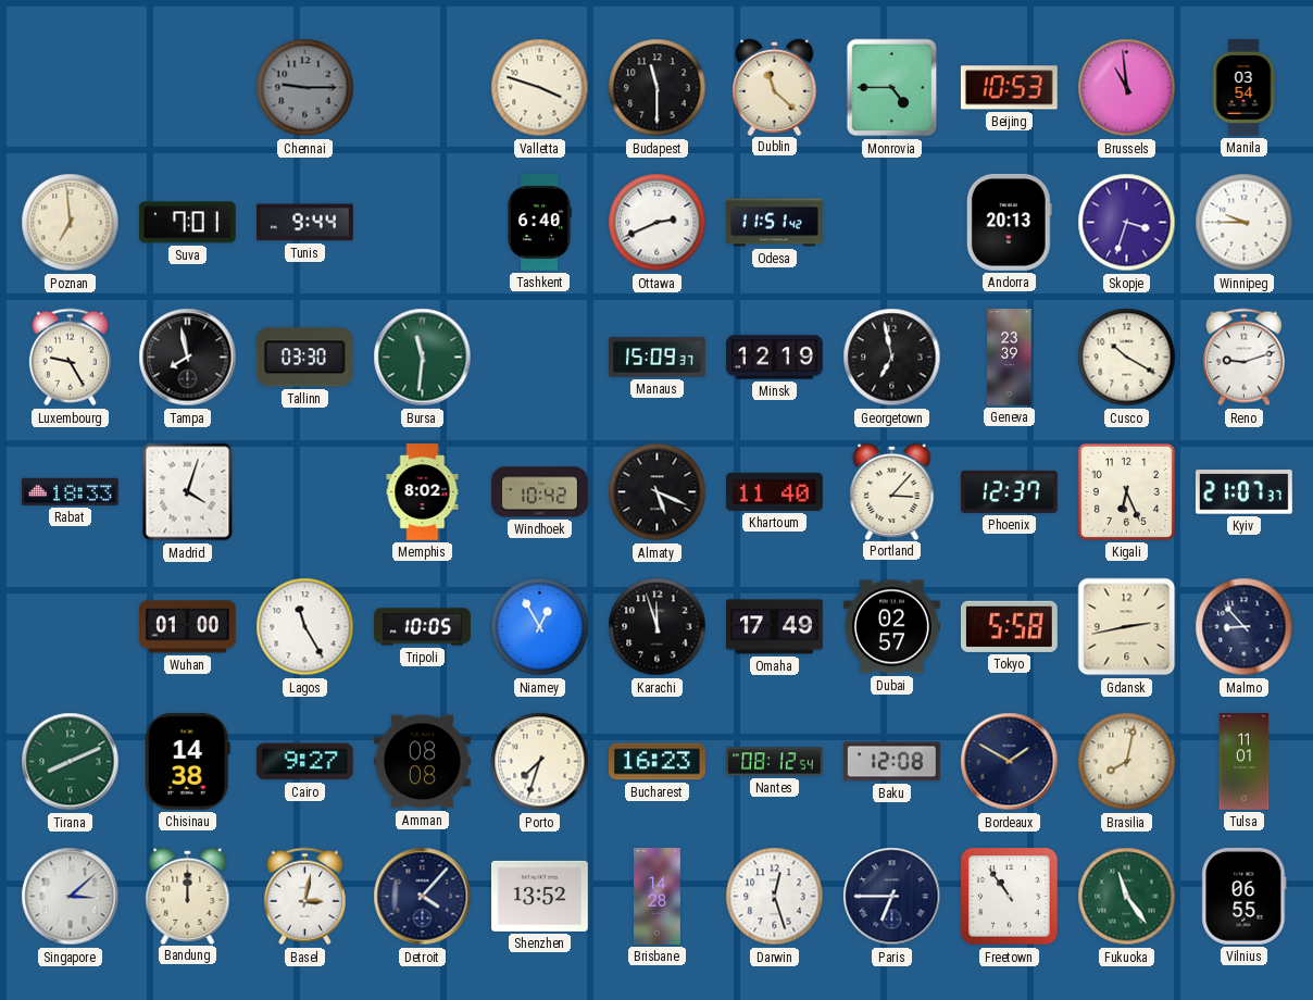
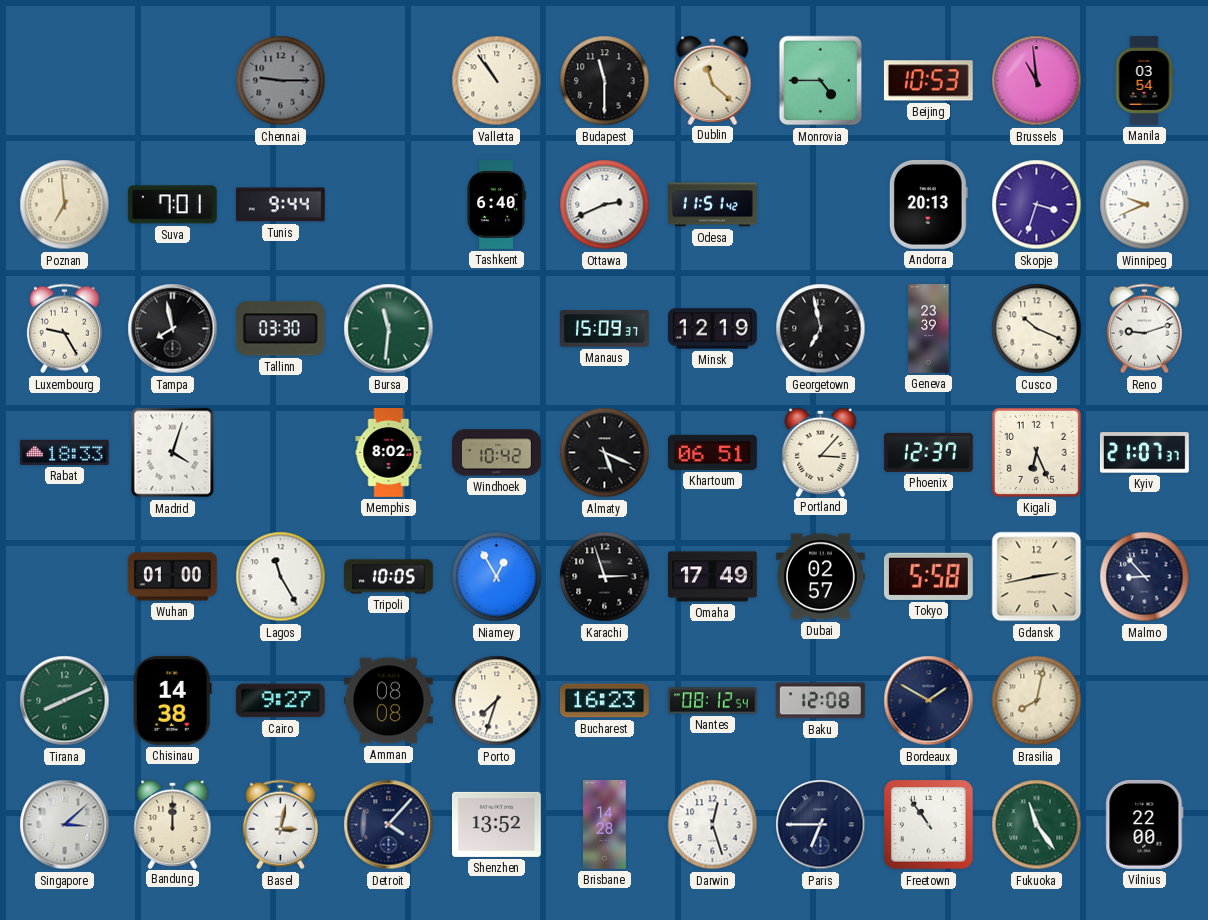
Valletta: 3:48 -> 10:54 (497, 81)
Winnipeg: 9:45 -> 9:41 (1145, 205)
Cusco: 10:20 -> 10:19 (1037, 329)
Khartoum: 11:40 -> 06:51 (712, 452)
Karachi: 11:57 -> 2:57 (605, 577)
Tulsa: 11:01 -> none (1245, 762)
Vilnius: 06:55 -> 22:00 (1145, 824)
